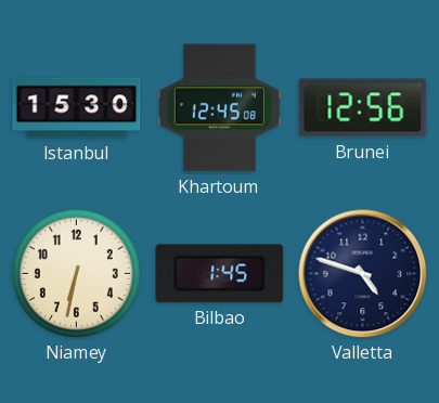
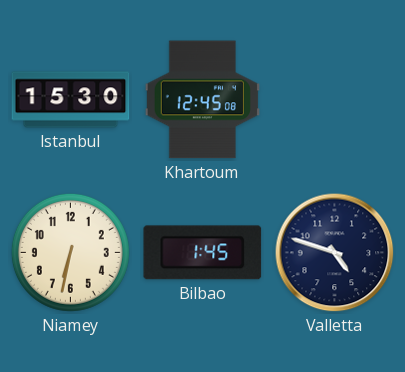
Brunei: 12:56 -> none (363, 108)
